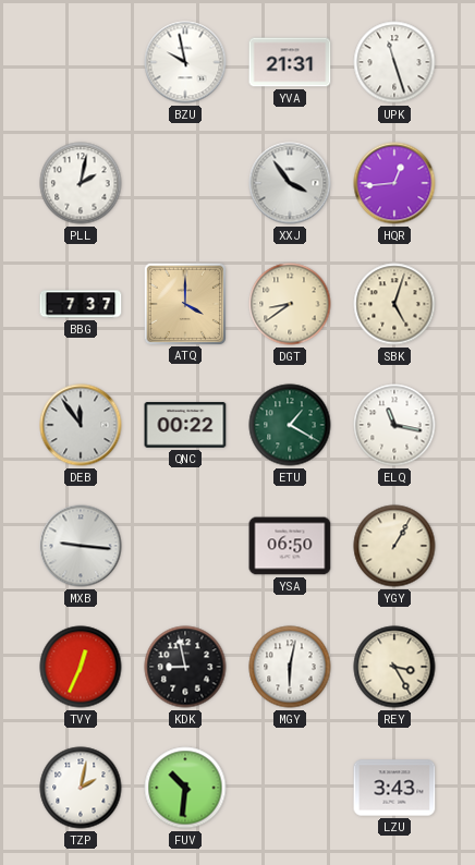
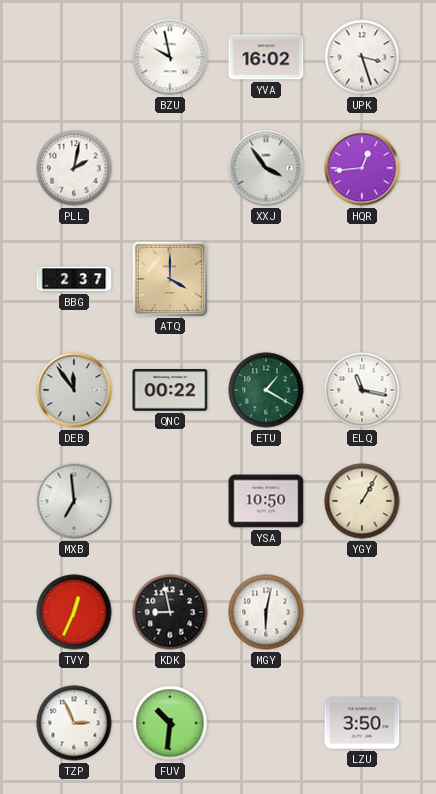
YVA: 21:31 -> 16:02 (266, 57)
UPK: 11:27 -> 3:27 (362, 57)
BBG: 7:37 -> 2:37 (74, 279)
DGT: 8:39 -> none (290, 304)
SBK: 5:03 -> none (394, 304)
MXB: 9:16 -> 6:59 (74, 501)
YSA: 06:50 -> 10:50 (266, 501)
REY: 3:25 -> none (394, 667)
TZP: 2:02 -> 2:56 (74, 723)
LZU: 3:43 -> 3:50 (362, 723)
